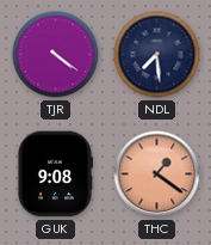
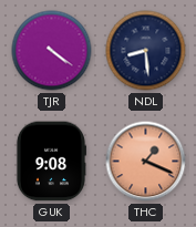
NDL: 7:29 -> 8:29 (146, 51)
THC: 1:21 -> 1:19 (146, 162)
